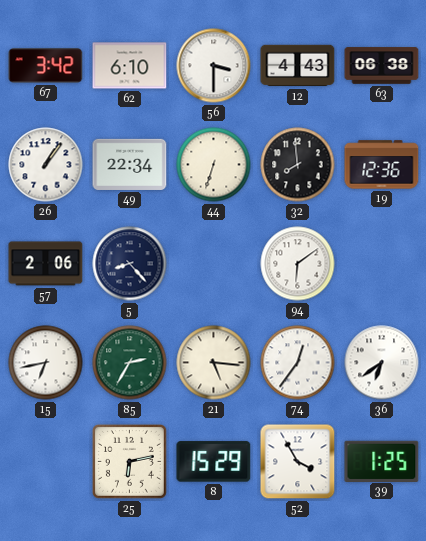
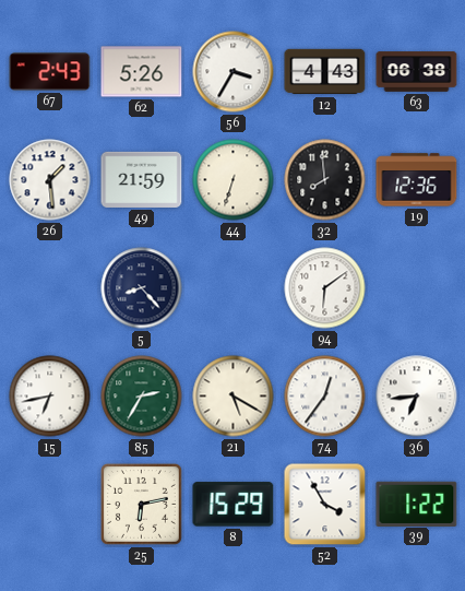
67: 3:42 -> 2:43 (50, 72)
62: 6:10 -> 5:26 (142, 72)
56: 3:30 -> 3:35 (234, 72)
26: 1:06 -> 1:29 (50, 180)
49: 22:34 -> 21:59 (142, 179)
57: 2:06 -> none (46, 264)
21: 5:16 -> 5:20 (234, 397)
36: 6:39 -> 6:44 (417, 397)
39: 1:25 -> 1:22 (417, 504)
